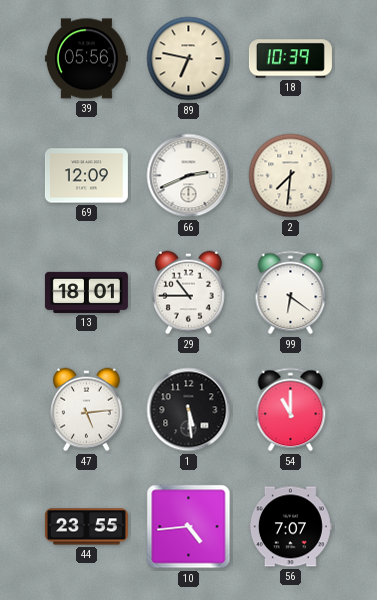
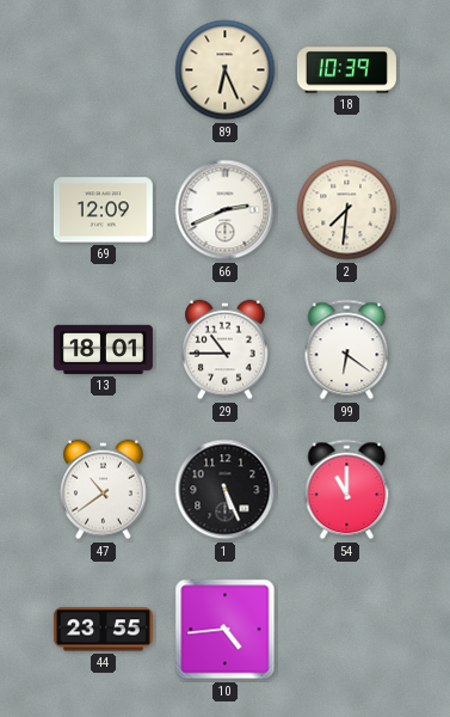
39: 05:56 -> none (86, 59)
89: 6:47 -> 6:26 (226, 71)
47: 5:14 -> 10:39 (104, 490)
1: 5:29 -> 5:26 (226, 490)
56: 7:07 -> none (290, 527)
